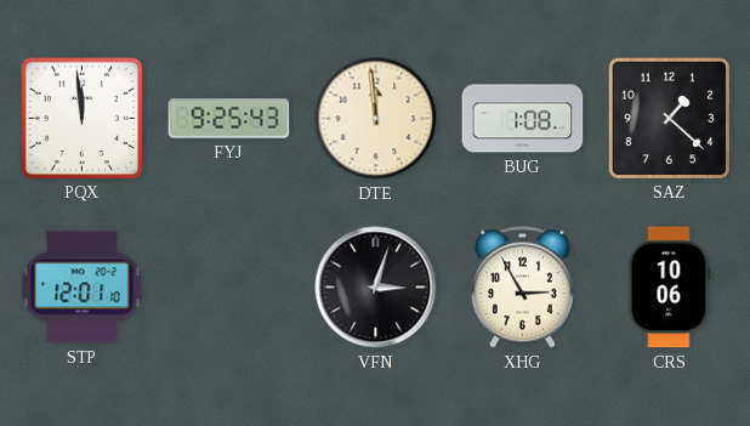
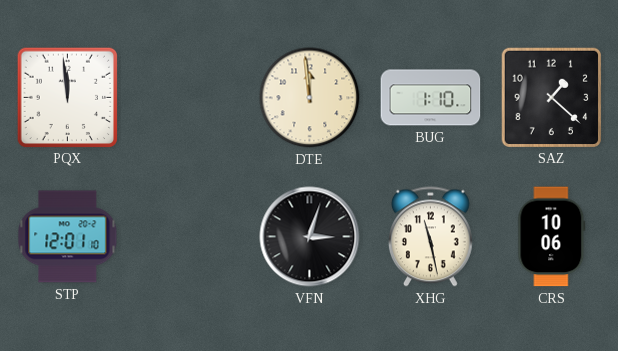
FYJ: 9:25 -> none (229, 119)
BUG: 1:08 -> 1:10 (431, 98)
XHG: 2:55 -> 11:28 (430, 237)
